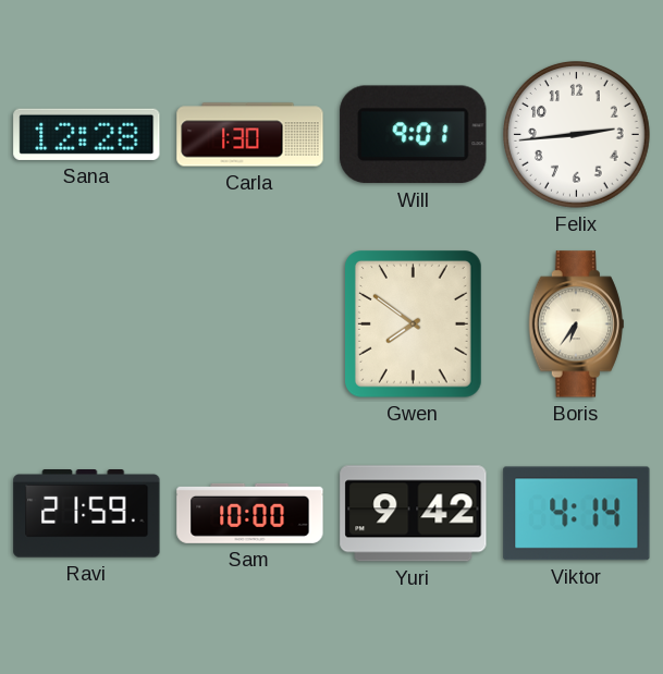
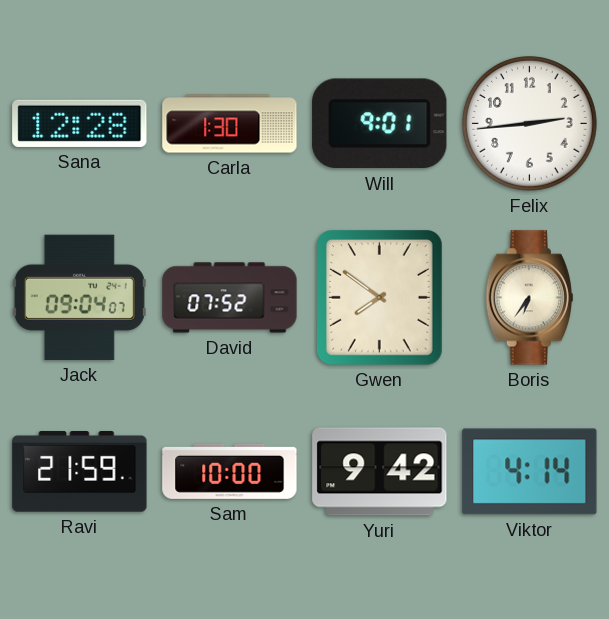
Jack: none -> 09:04 (79, 297)
David: none -> 07:52 (230, 298)
